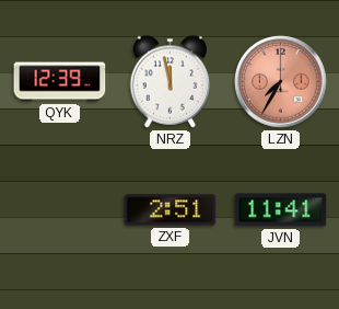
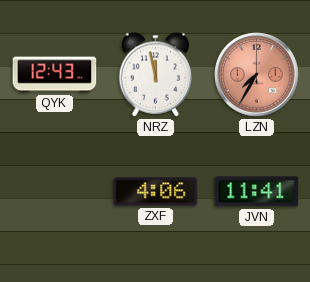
QYK: 12:39 -> 12:43 (55, 75)
ZXF: 2:51 -> 4:06 (156, 192)
